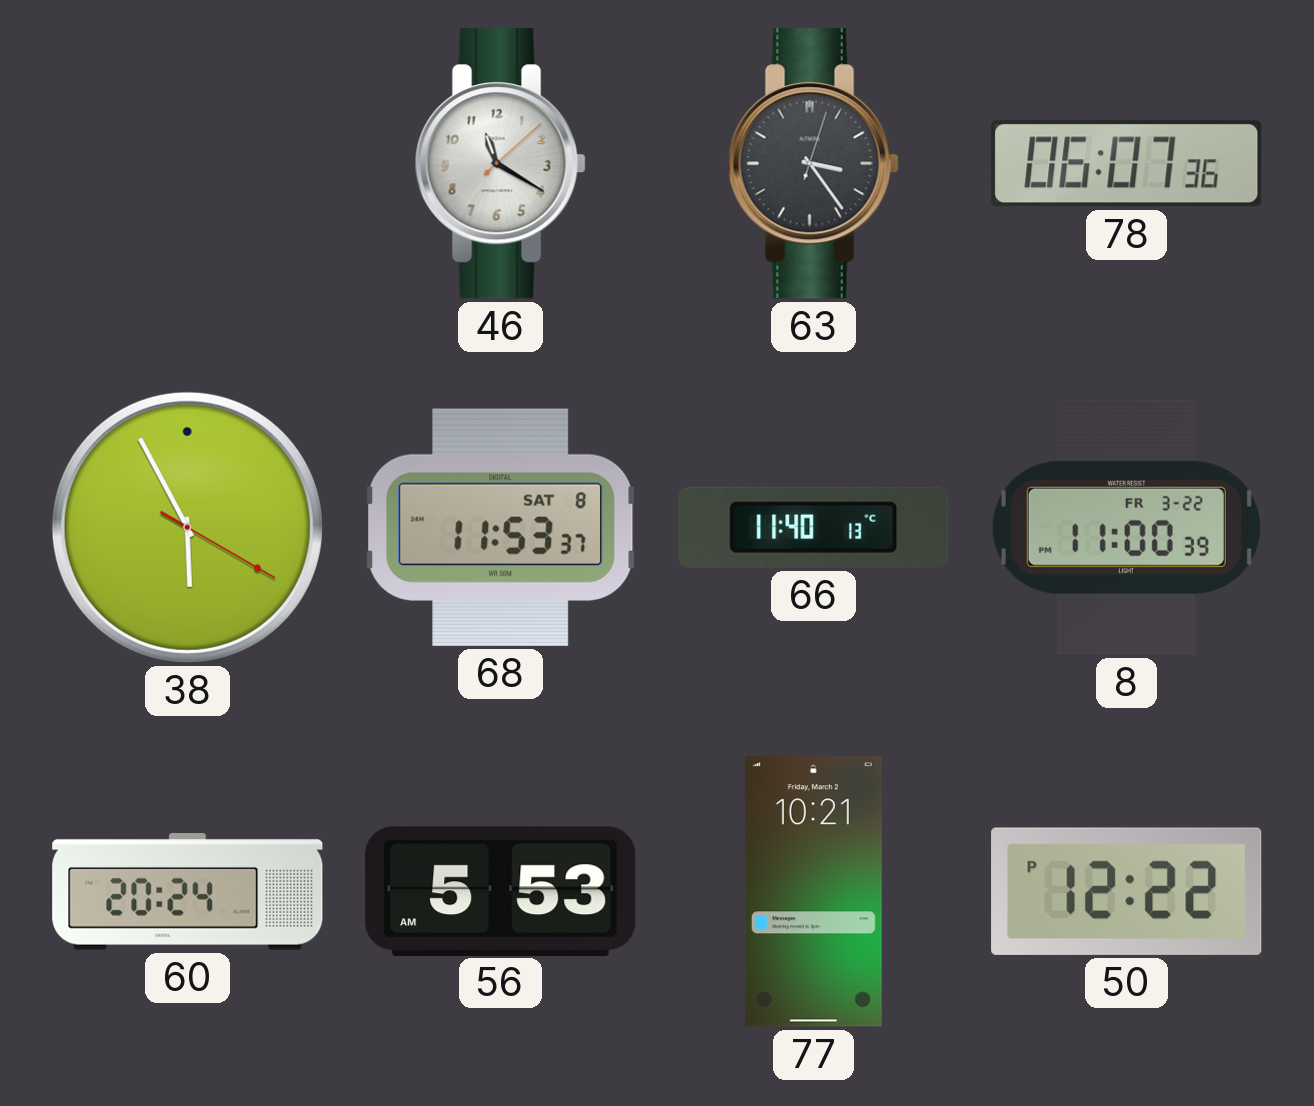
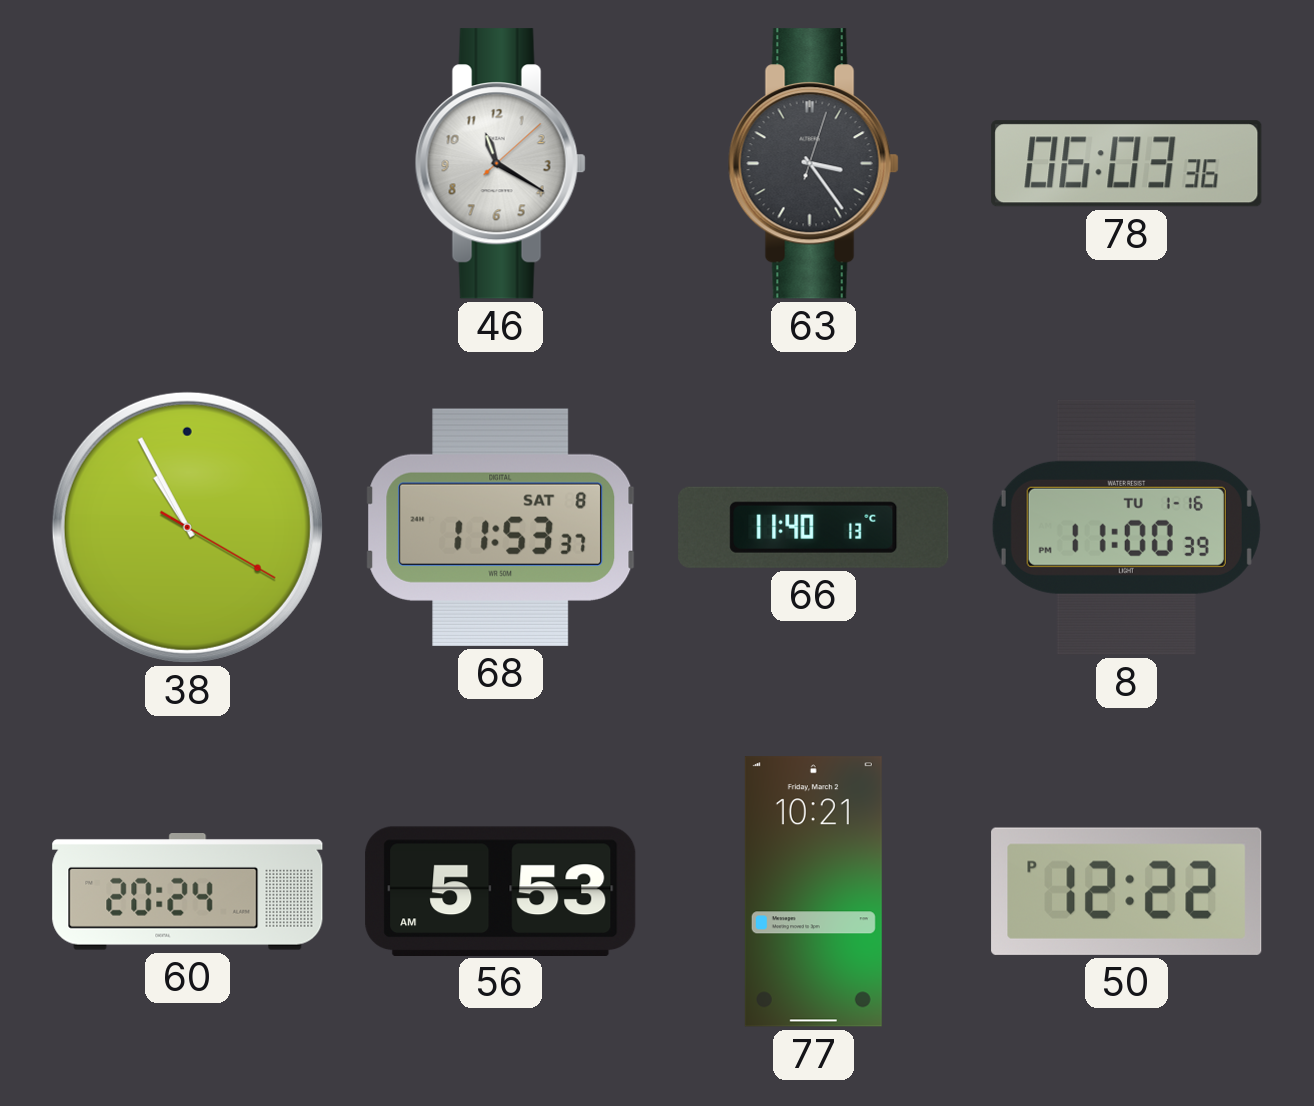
78: 06:07 -> 06:03 (1127, 164)
38: 5:55 -> 10:55 (187, 527)
8 date: FR 3-22 -> TU 1-16 (1126, 527)
